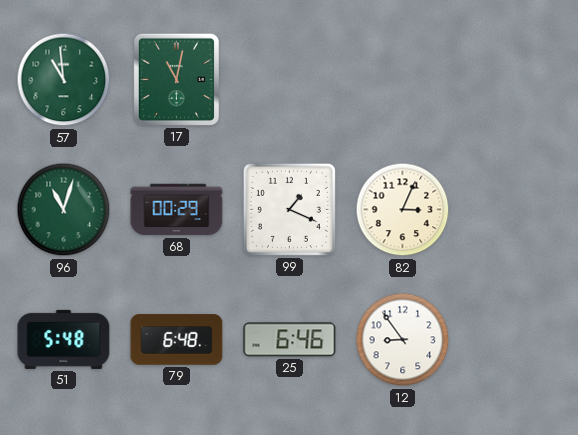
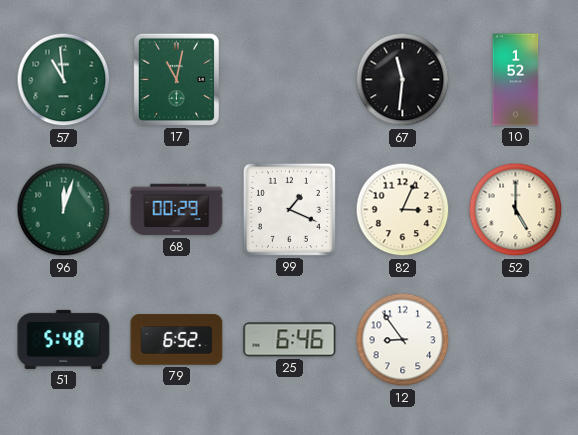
67: none -> 11:31 (403, 80)
10: none -> 1:52 (516, 80)
96: 11:03 -> 12:03 (64, 210)
52: none -> 5:00 (516, 210)
79: 6:48 -> 6:52 (177, 340)
